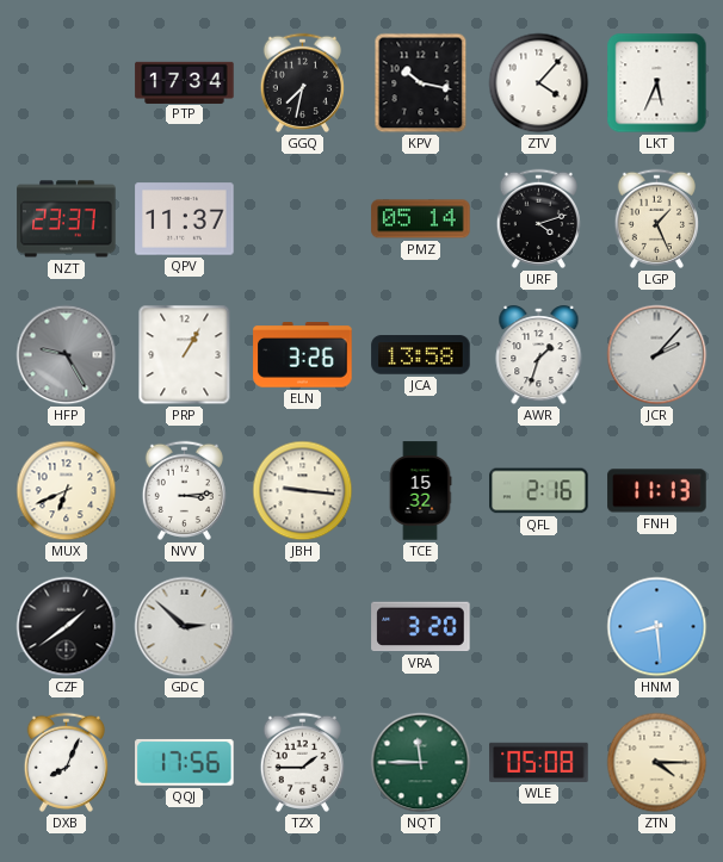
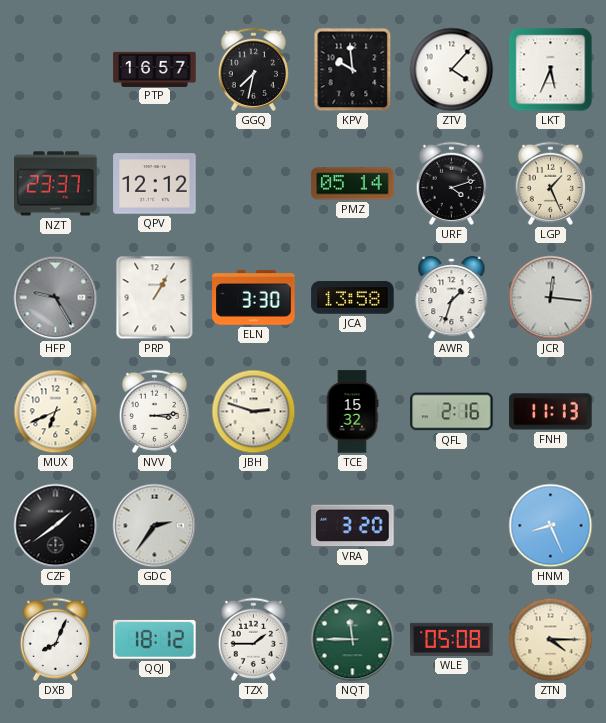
PTP: 17:34 -> 16:57 (155, 69)
KPV: 10:17 -> 9:59 (353, 70)
QPV: 11:37 -> 12:12 (155, 184)
ELN: 3:26 -> 3:30 (254, 298)
JCR: 2:07 -> 12:16 (551, 298)
JBH: 9:16 -> 2:48 (254, 412)
GDC: 2:52 -> 2:36 (155, 526)
HNM: 8:29 -> 8:26 (551, 526)
QQJ: 17:56 -> 18:12 (155, 639)
